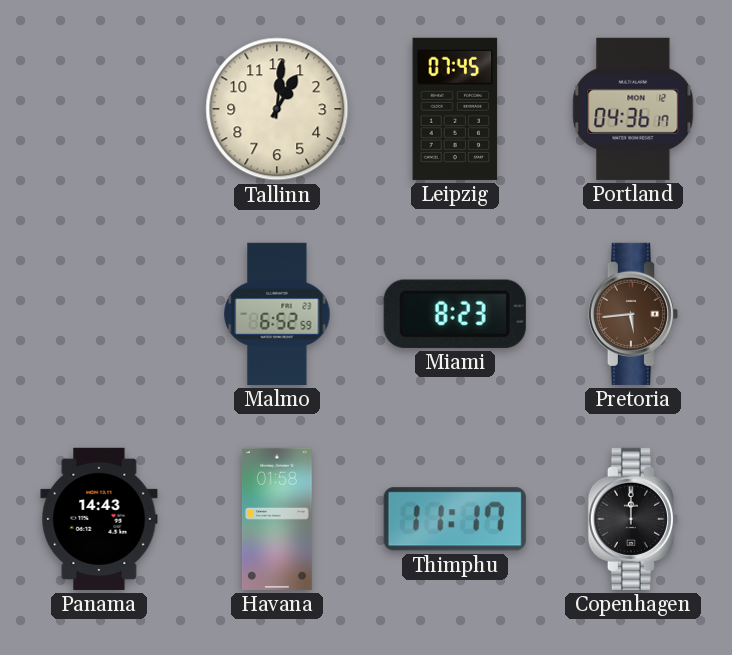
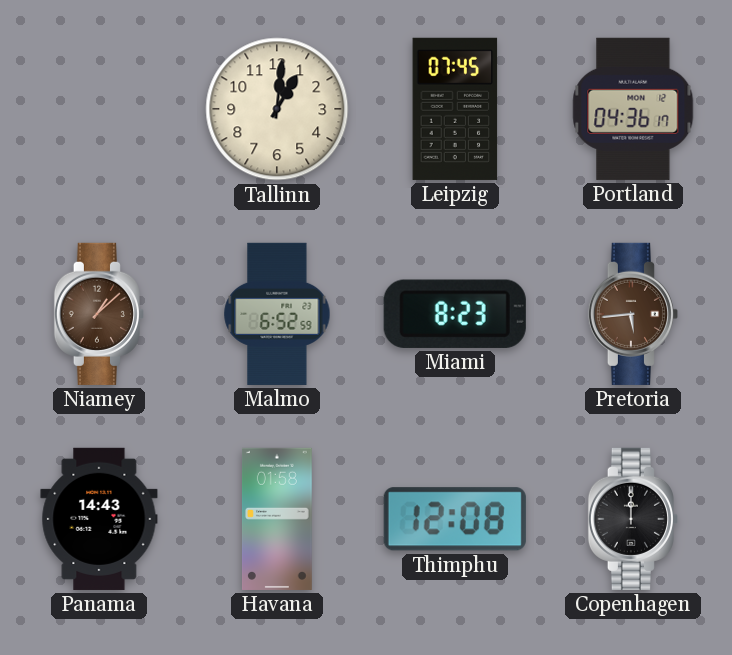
Niamey: none -> 1:08 (99, 314)
Thimphu: 11:17 -> 12:08 (455, 519)
